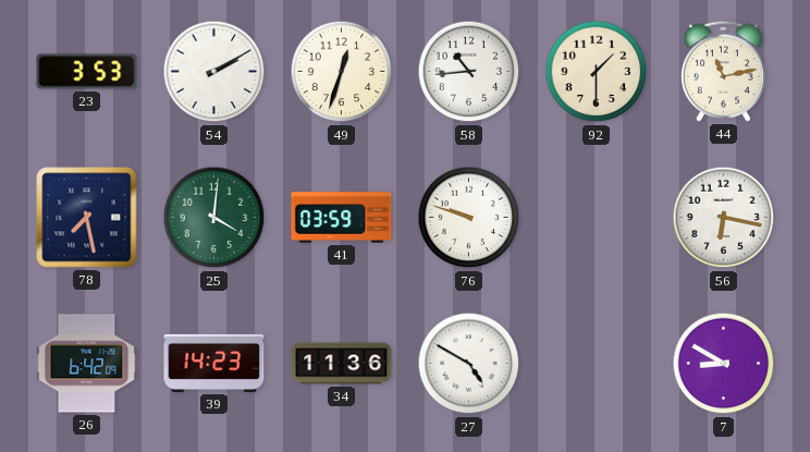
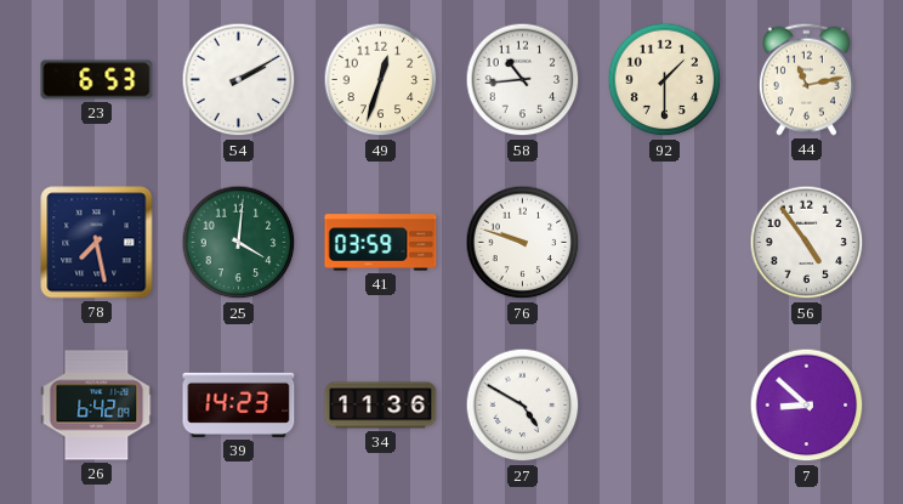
23: 3:53 -> 6:53 (97, 80)
56: 6:17 -> 4:54 (807, 243)
7: 8:50 -> 8:52 (807, 406)
